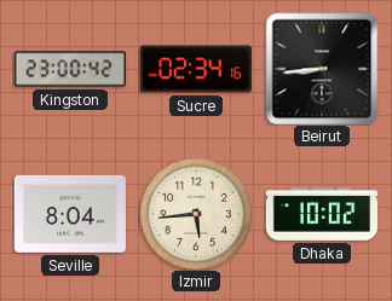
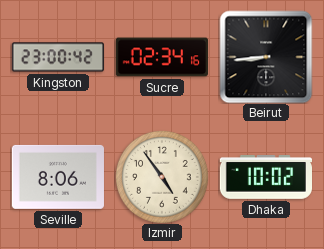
Seville: 8:04 -> 8:06 (58, 177)
Izmir: 5:44 -> 4:54 (162, 177)
